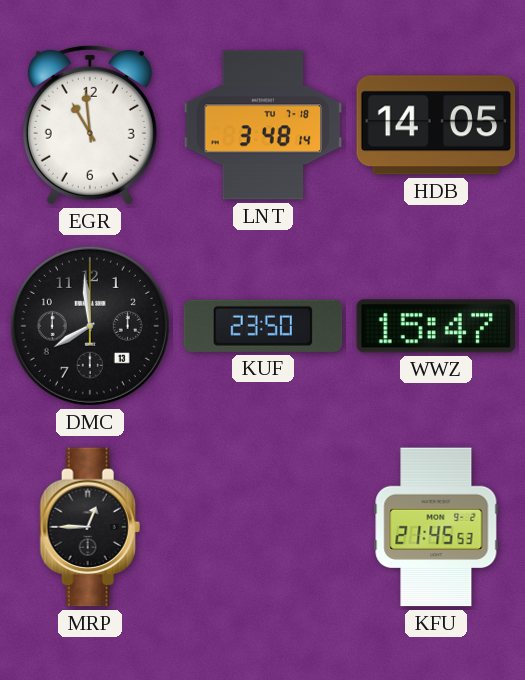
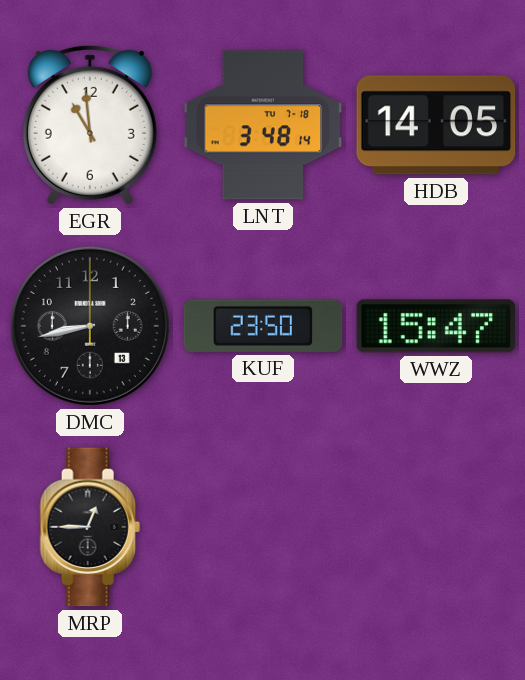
DMC: 7:59 -> 8:43 (90, 326)
KFU: 21:45 -> none (436, 527)
